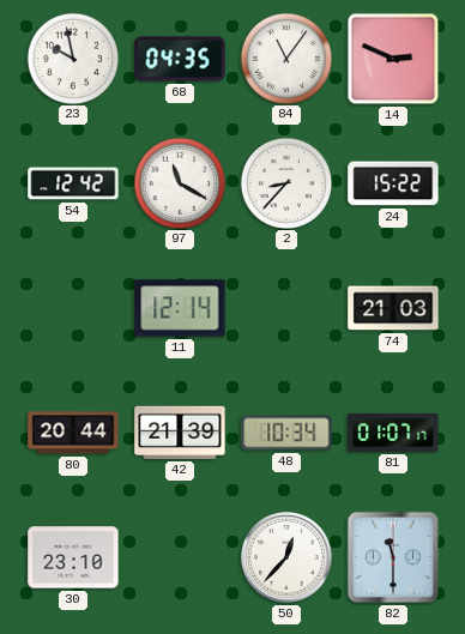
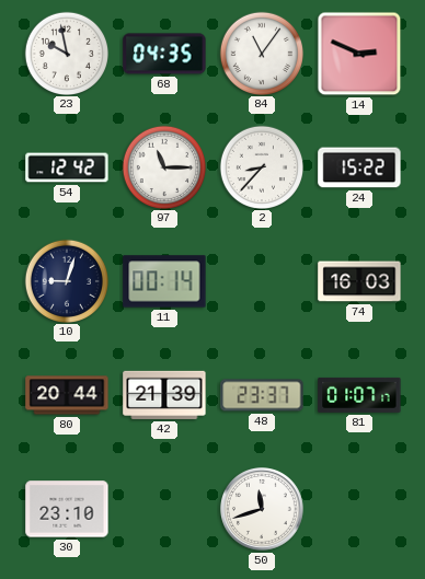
97: 11:20 -> 11:15 (163, 166)
10: none -> 9:03 (66, 280)
11: 12:14 -> 00:14 (164, 281)
74: 21:03 -> 16:03 (359, 281)
48: 10:34 -> 23:37 (262, 395)
50: 12:37 -> 11:42 (263, 510)
82: 11:30 -> none (393, 557)
